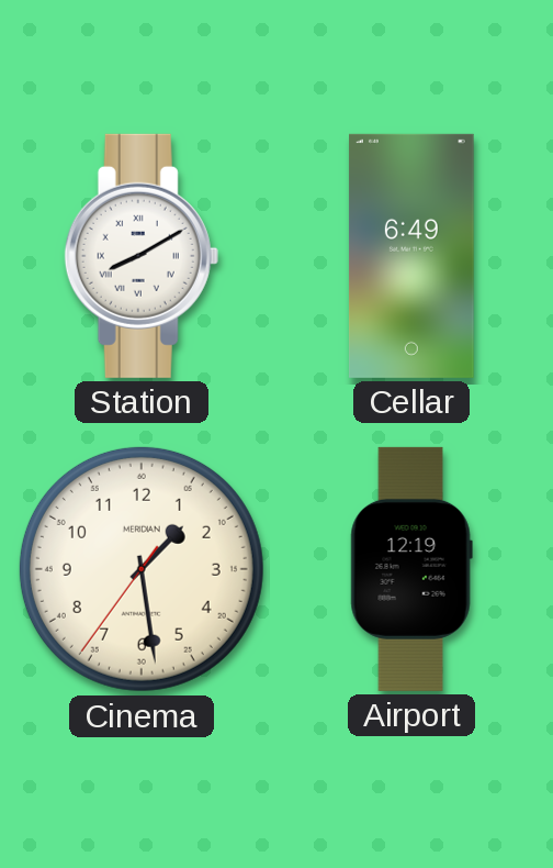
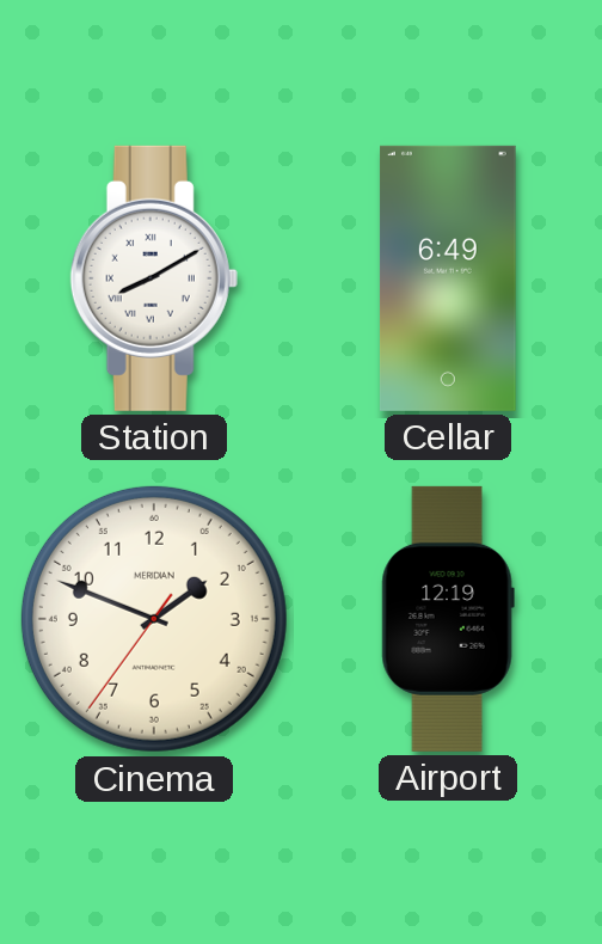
Cinema: 1:28 -> 1:48 (154, 619)
